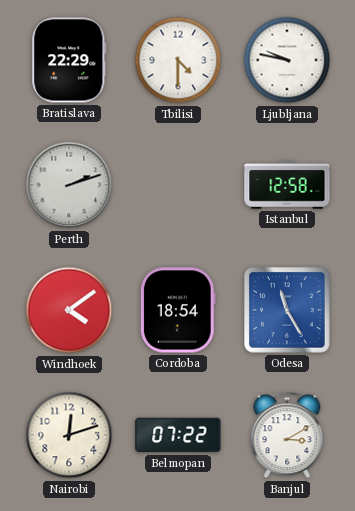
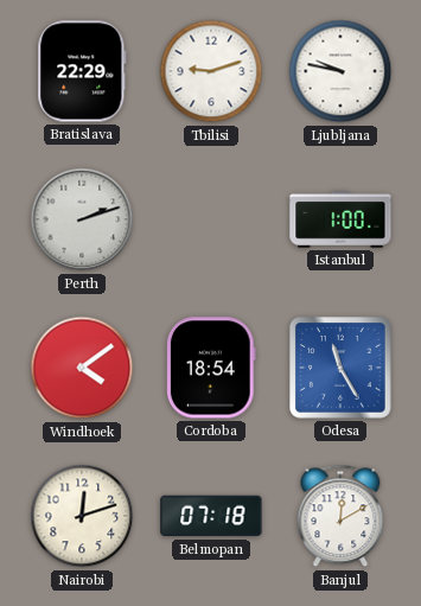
Tbilisi: 4:30 -> 9:12 (211, 71)
Istanbul: 12:58 -> 1:00 (340, 221)
Belmopan: 07:22 -> 07:18 (211, 516)
Banjul: 3:10 -> 12:10 (340, 516)
